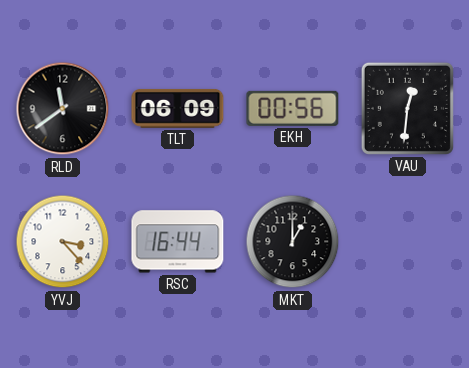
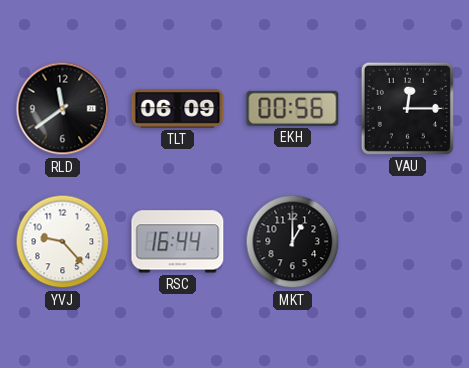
VAU: 12:31 -> 12:15 (407, 108)
YVJ: 3:23 -> 9:23 (63, 242)
